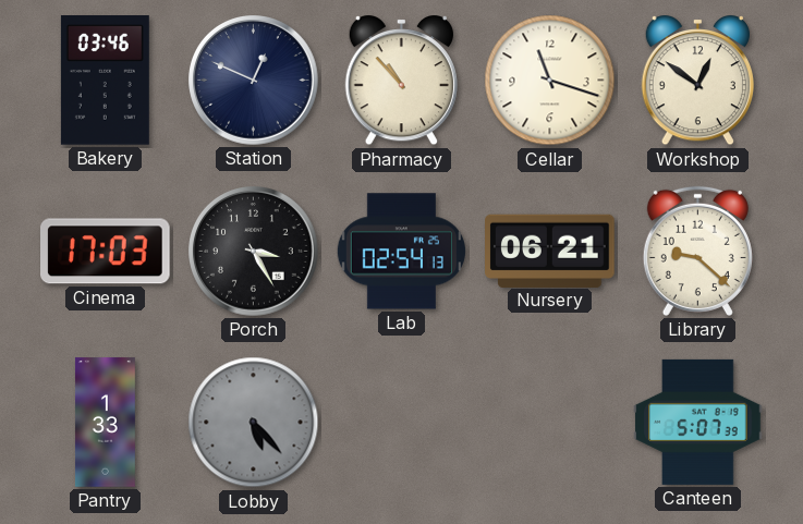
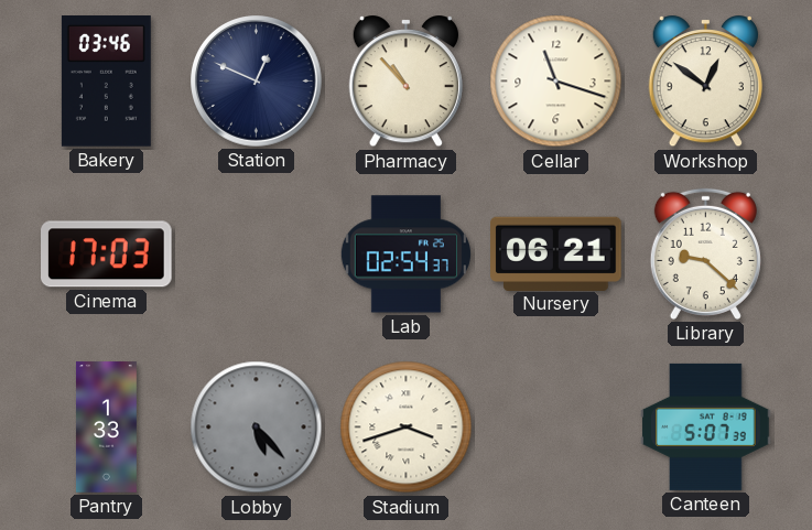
Porch: 3:25 -> none (254, 252)
Lab: 02:54:13 -> 02:54:37 (405, 255)
Stadium: none -> 3:42 (407, 428)
